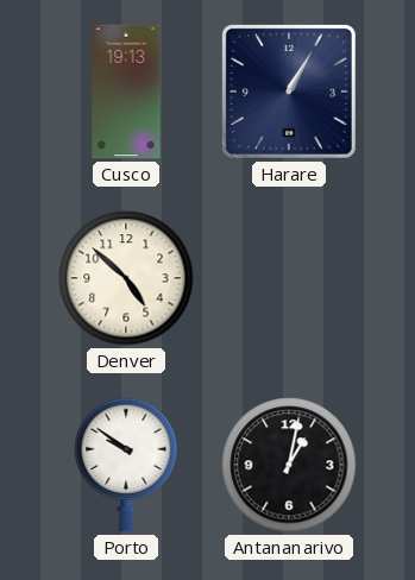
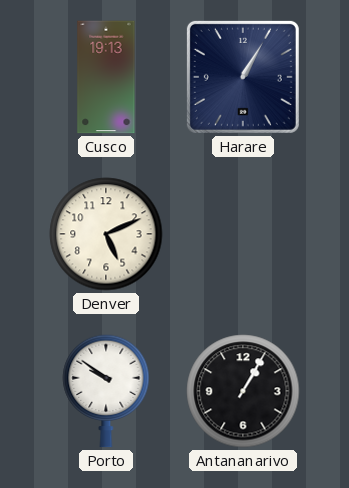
Denver: 4:52 -> 5:11 (106, 234)
Antananarivo: 1:02 -> 1:05 (243, 391)
